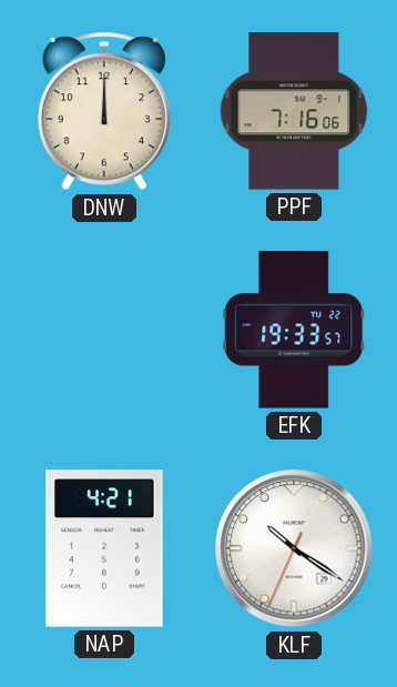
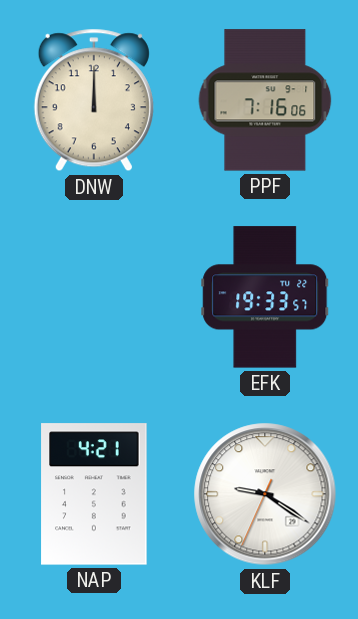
KLF: 10:20 -> 9:20 (265, 494)
